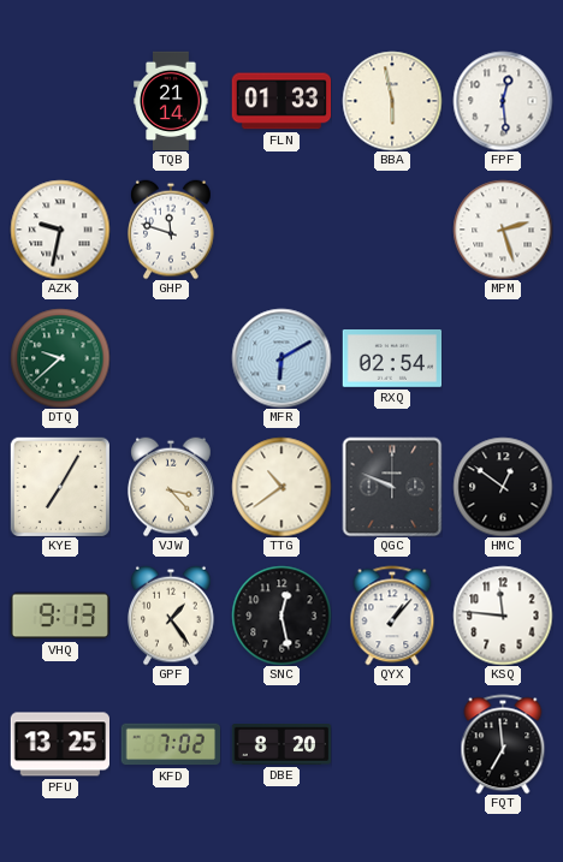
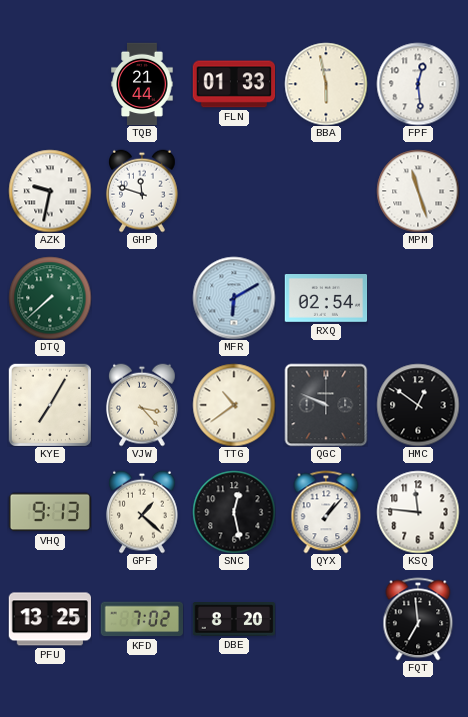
TQB: 21:14 -> 21:44 (142, 84)
MPM: 2:27 -> 11:27 (418, 191)
DTQ: 9:38 -> 7:38 (50, 298)
GPF: 1:24 -> 1:22 (143, 512)
